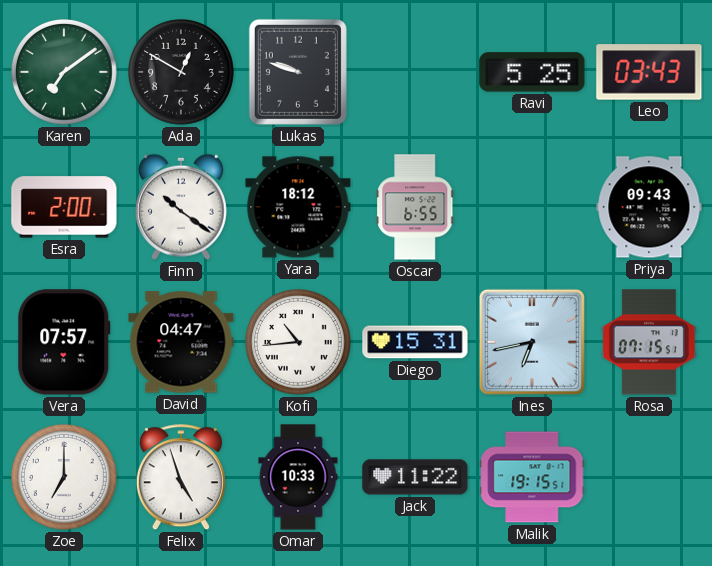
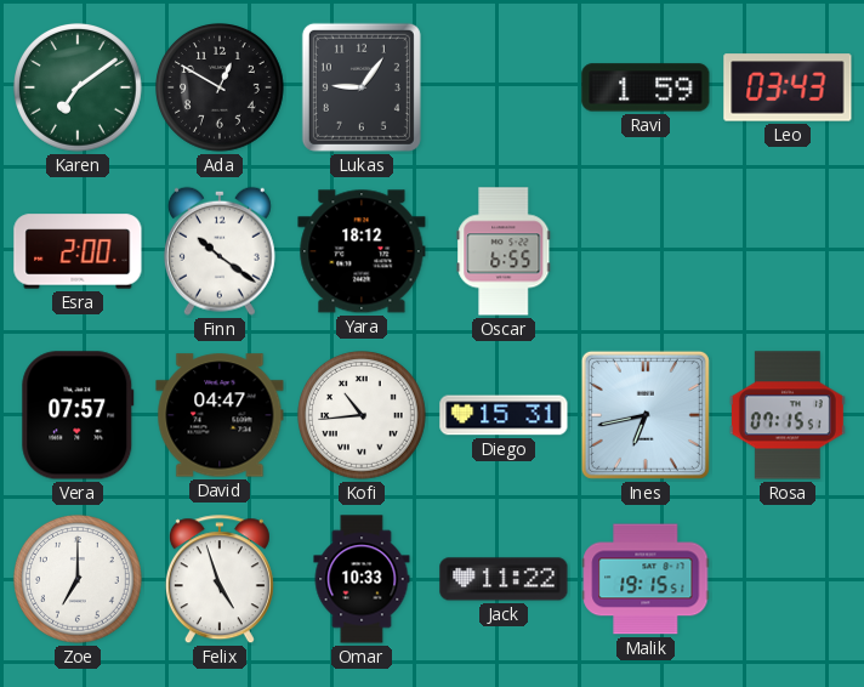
Lukas: 9:48 -> 9:06 (362, 87)
Ravi: 5:25 -> 1:59 (646, 87)
Priya: 09:43 -> none (649, 207)
